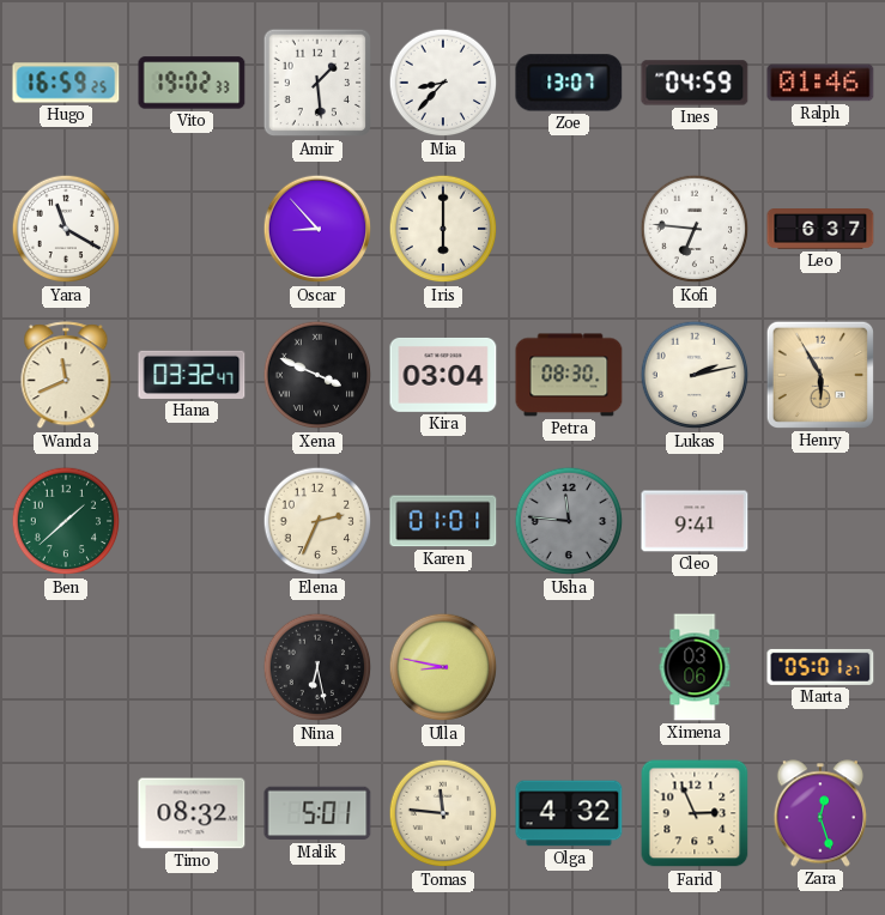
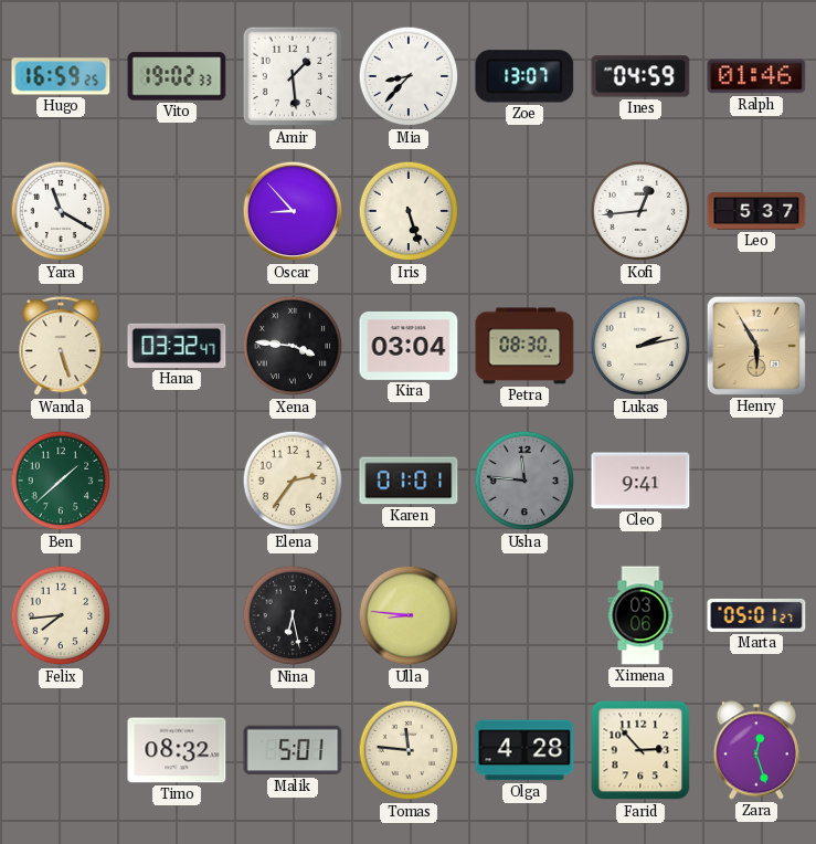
Iris: 6:00 -> 5:27 (409, 211)
Kofi: 6:46 -> 12:44 (640, 211)
Leo: 6:37 -> 5:37 (756, 211)
Wanda: 11:41 -> 5:27 (61, 347)
Xena: 3:49 -> 3:46 (293, 346)
Elena: 2:34 -> 2:36 (293, 481)
Felix: none -> 7:44 (61, 615)
Ulla: 8:47 -> 8:46 (409, 615)
Olga: 4:32 -> 4:28 (524, 750)
Farid: 2:56 -> 2:53 (640, 750)
